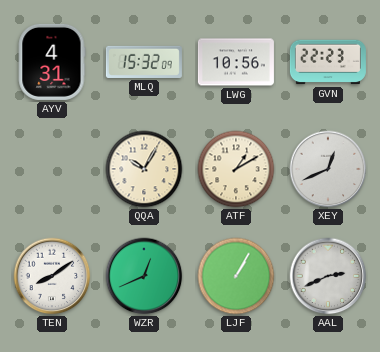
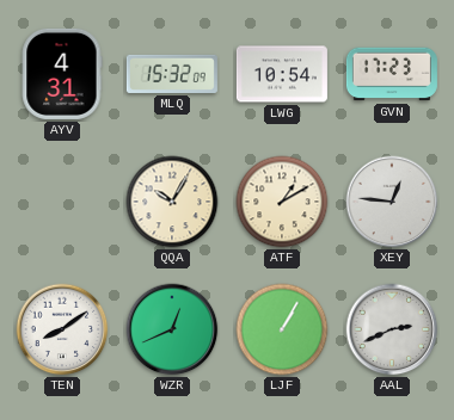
LWG: 10:56 -> 10:54 (282, 74)
GVN: 22:23 -> 17:23 (392, 74)
XEY: 12:41 -> 12:46 (392, 202)
